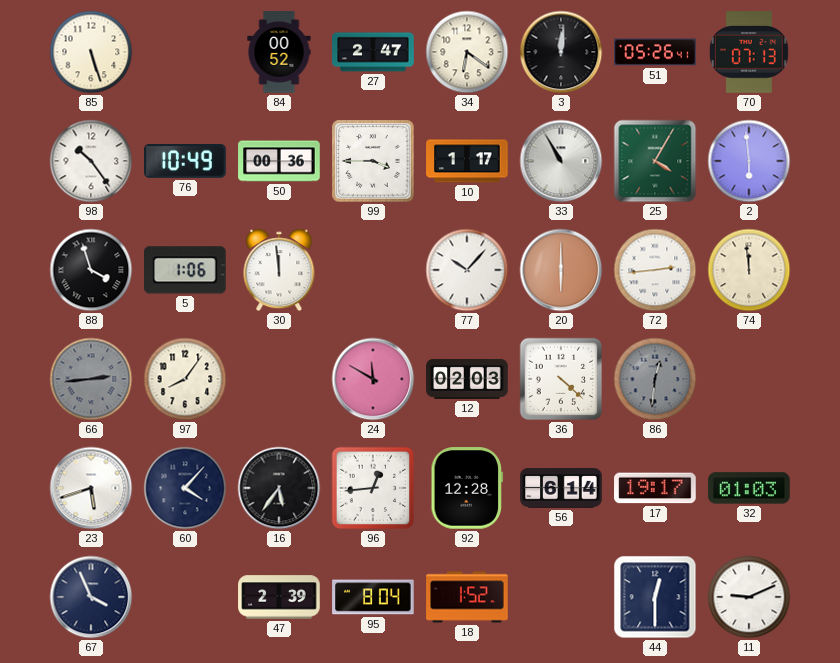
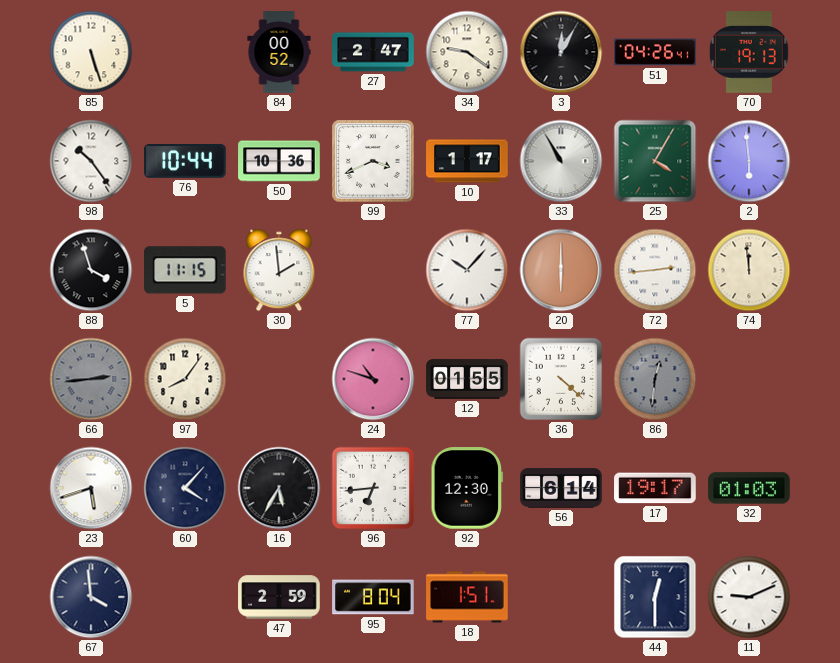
34: 6:21 -> 9:21 (467, 52)
3: 12:01 -> 12:05 (561, 52)
51: 05:26 -> 04:26 (655, 52)
70: 07:13 -> 19:13 (749, 52)
76: 10:49 -> 10:44 (185, 161)
50: 00:36 -> 10:36 (279, 161)
99: 3:45 -> 3:41 (373, 161)
5: 1:06 -> 11:15 (186, 270)
30: 11:59 -> 1:59 (279, 270)
24: 11:50 -> 10:48 (373, 379)
12: 02:03 -> 01:55 (467, 379)
16: 5:36 -> 5:35 (279, 488)
96: 12:44 -> 6:44 (373, 488)
92: 12:28 -> 12:30 (467, 488)
67: 3:56 -> 3:59 (91, 597)
47: 2:39 -> 2:59 (279, 597)
18: 1:52 -> 1:51 (467, 597)
